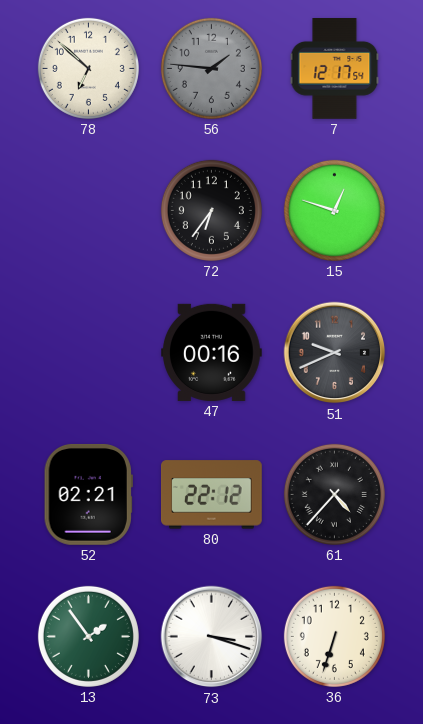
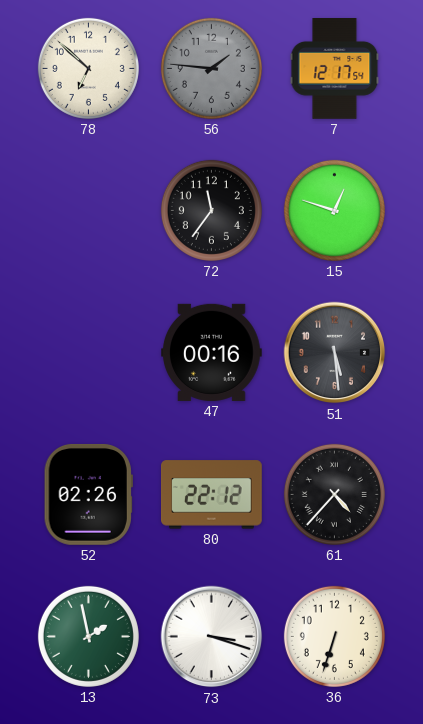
72: 6:36 -> 11:36 (211, 210)
51: 9:41 -> 5:29 (335, 353)
52: 02:21 -> 02:26 (88, 495)
13: 1:54 -> 1:58 (88, 636)
